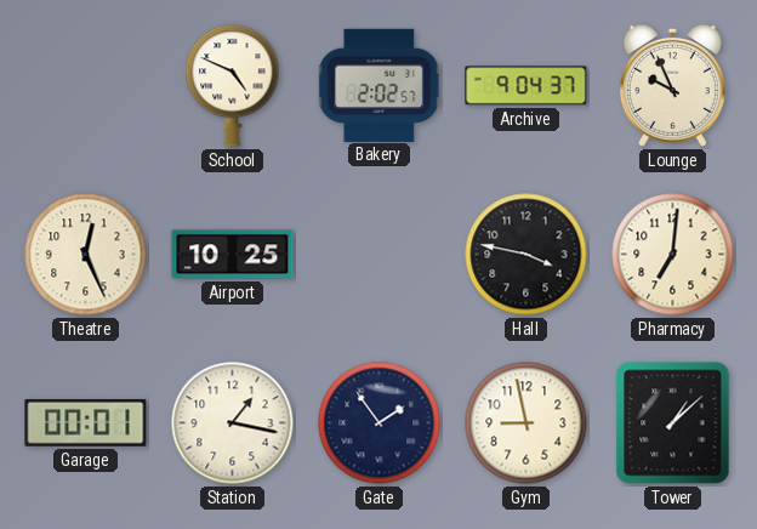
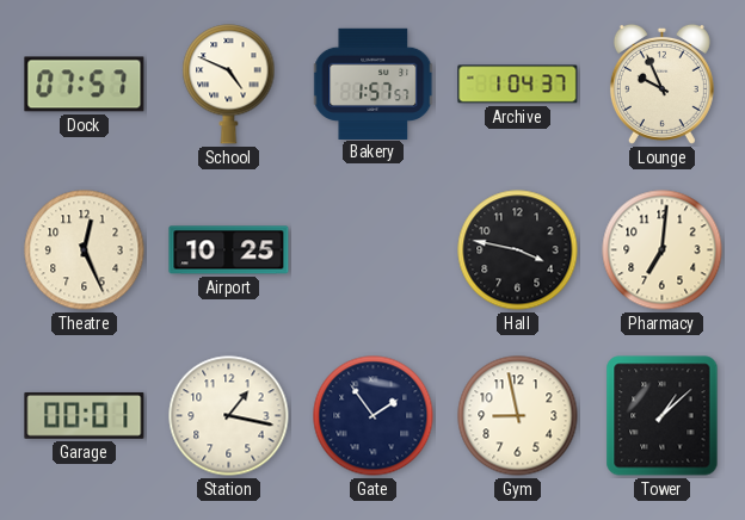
Dock: none -> 07:57 (85, 85)
Bakery: 2:02 -> 1:57 (374, 83)
Archive: 9:04 -> 1:04 (518, 85)
